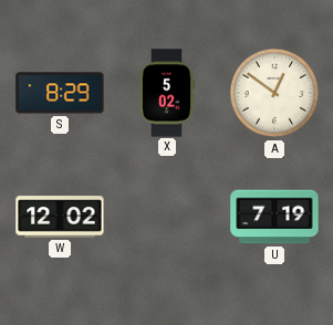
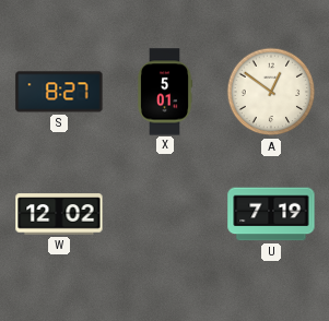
S: 8:29 -> 8:27 (59, 92)
X: 5:02 -> 5:01 (166, 92)
